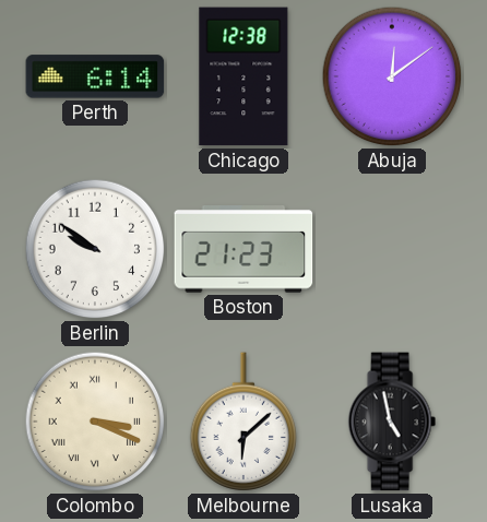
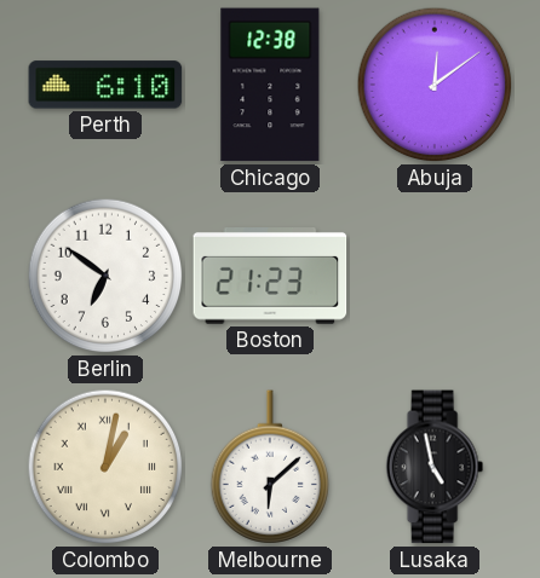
Perth: 6:14 -> 6:10 (105, 85)
Berlin: 9:51 -> 6:51 (105, 276)
Colombo: 3:19 -> 1:02 (105, 467)
